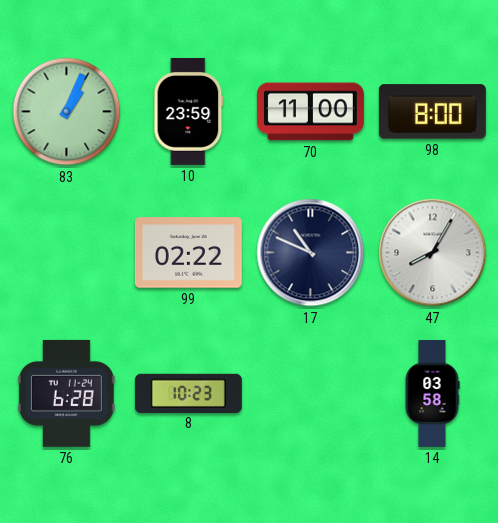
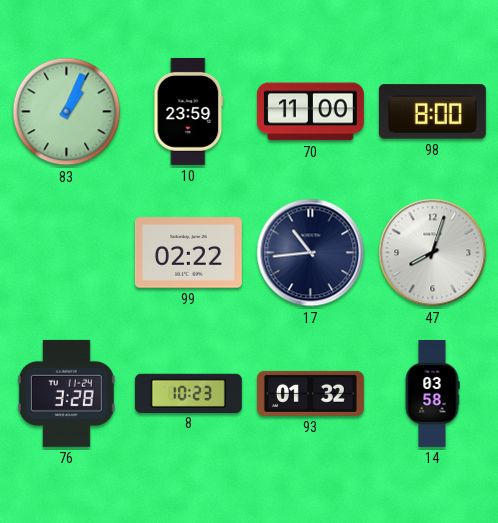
17: 10:49 -> 10:44 (311, 253)
47: 8:05 -> 8:03 (433, 253)
76: 6:28 -> 3:28 (66, 393)
93: none -> 01:32 (310, 393)
